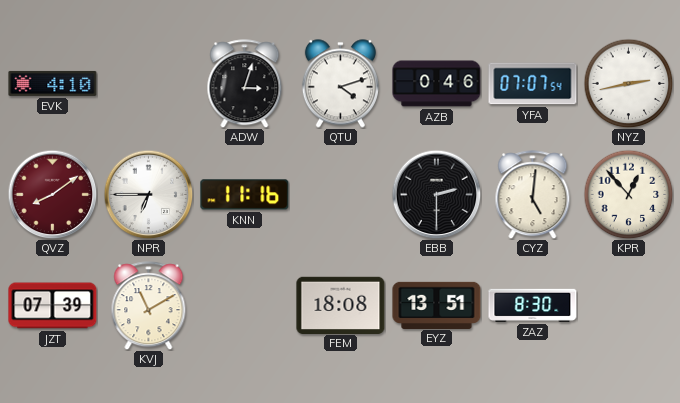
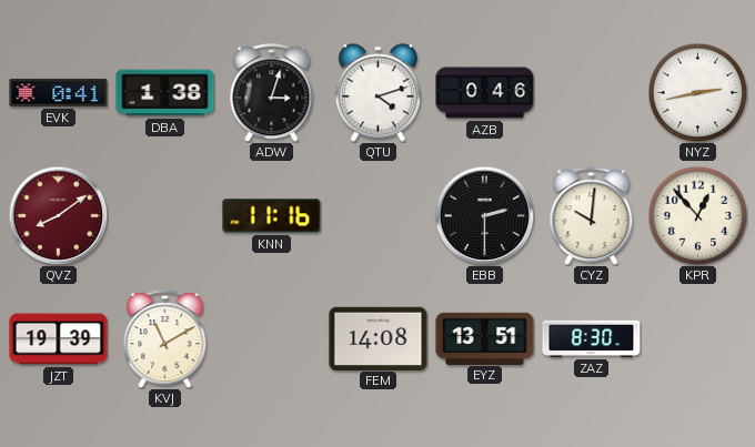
EVK: 4:10 -> 0:41 (59, 92)
DBA: none -> 1:38 (165, 93)
YFA: 07:07 -> none (533, 84)
NPR: 6:45 -> none (148, 194)
CYZ: 5:01 -> 10:01 (592, 216)
JZT: 07:39 -> 19:39 (59, 339)
FEM: 18:08 -> 14:08 (379, 338)
